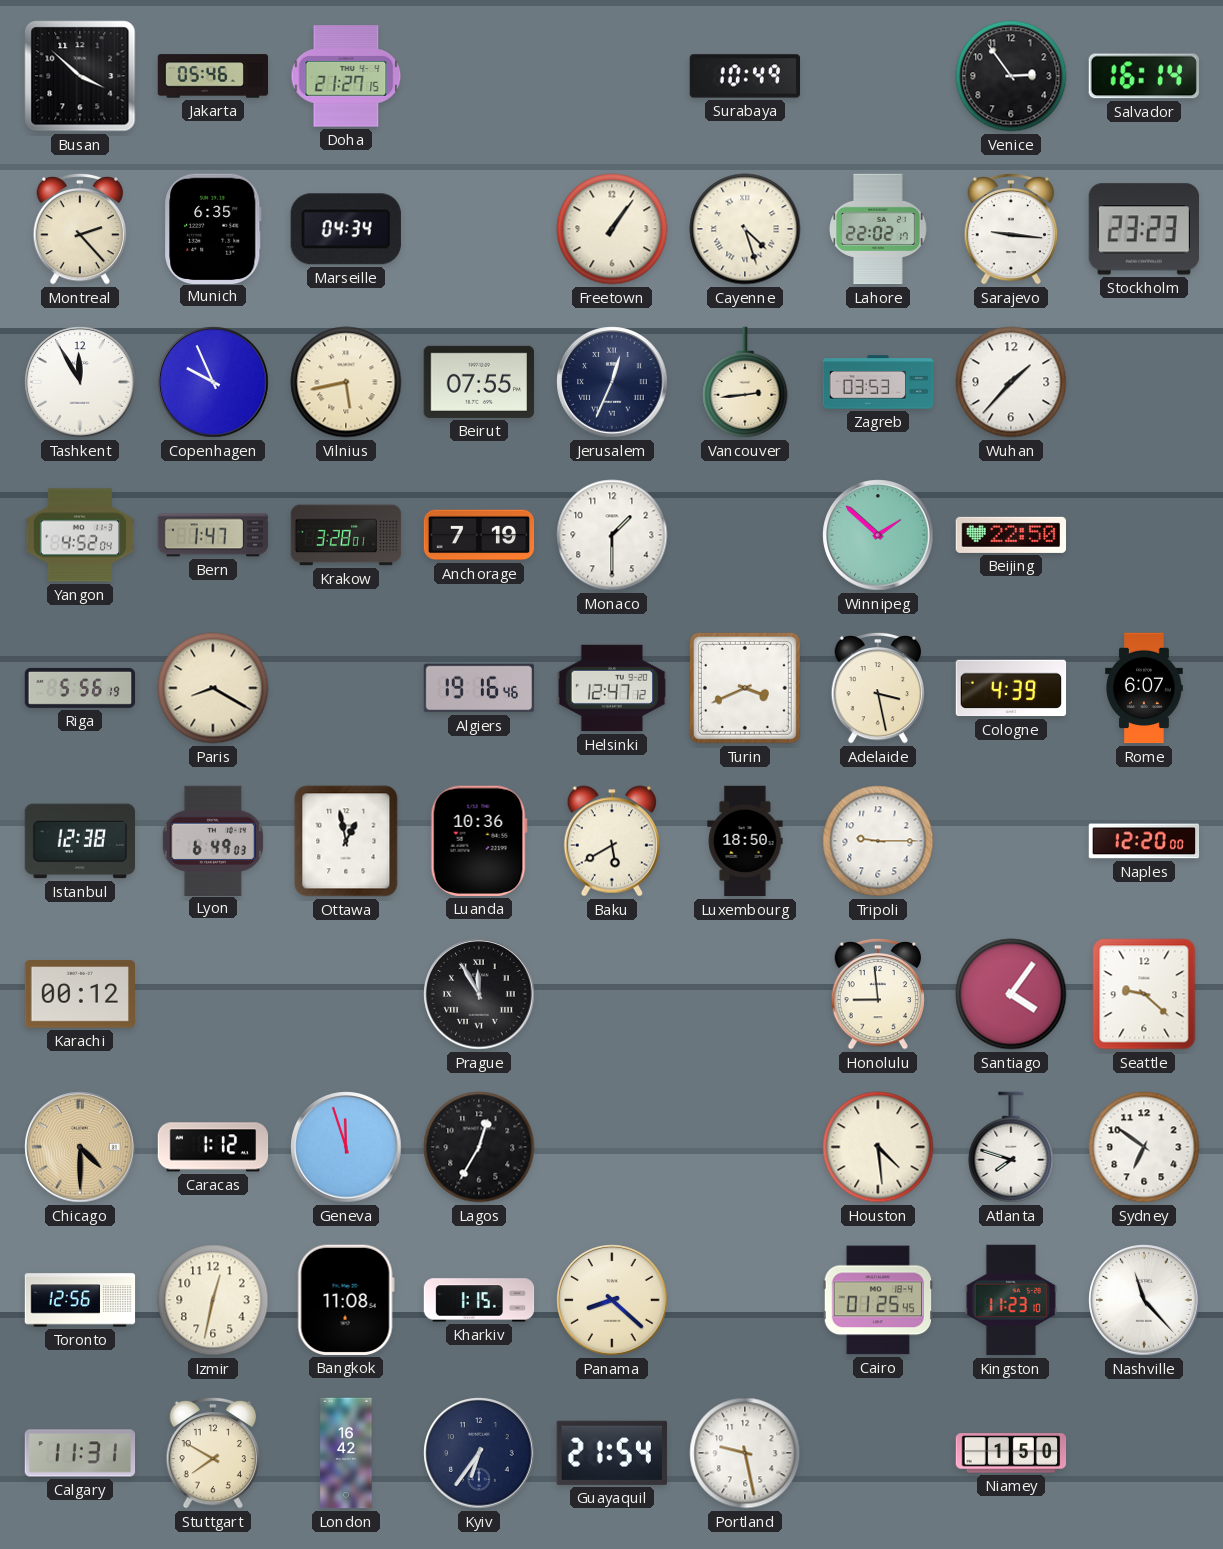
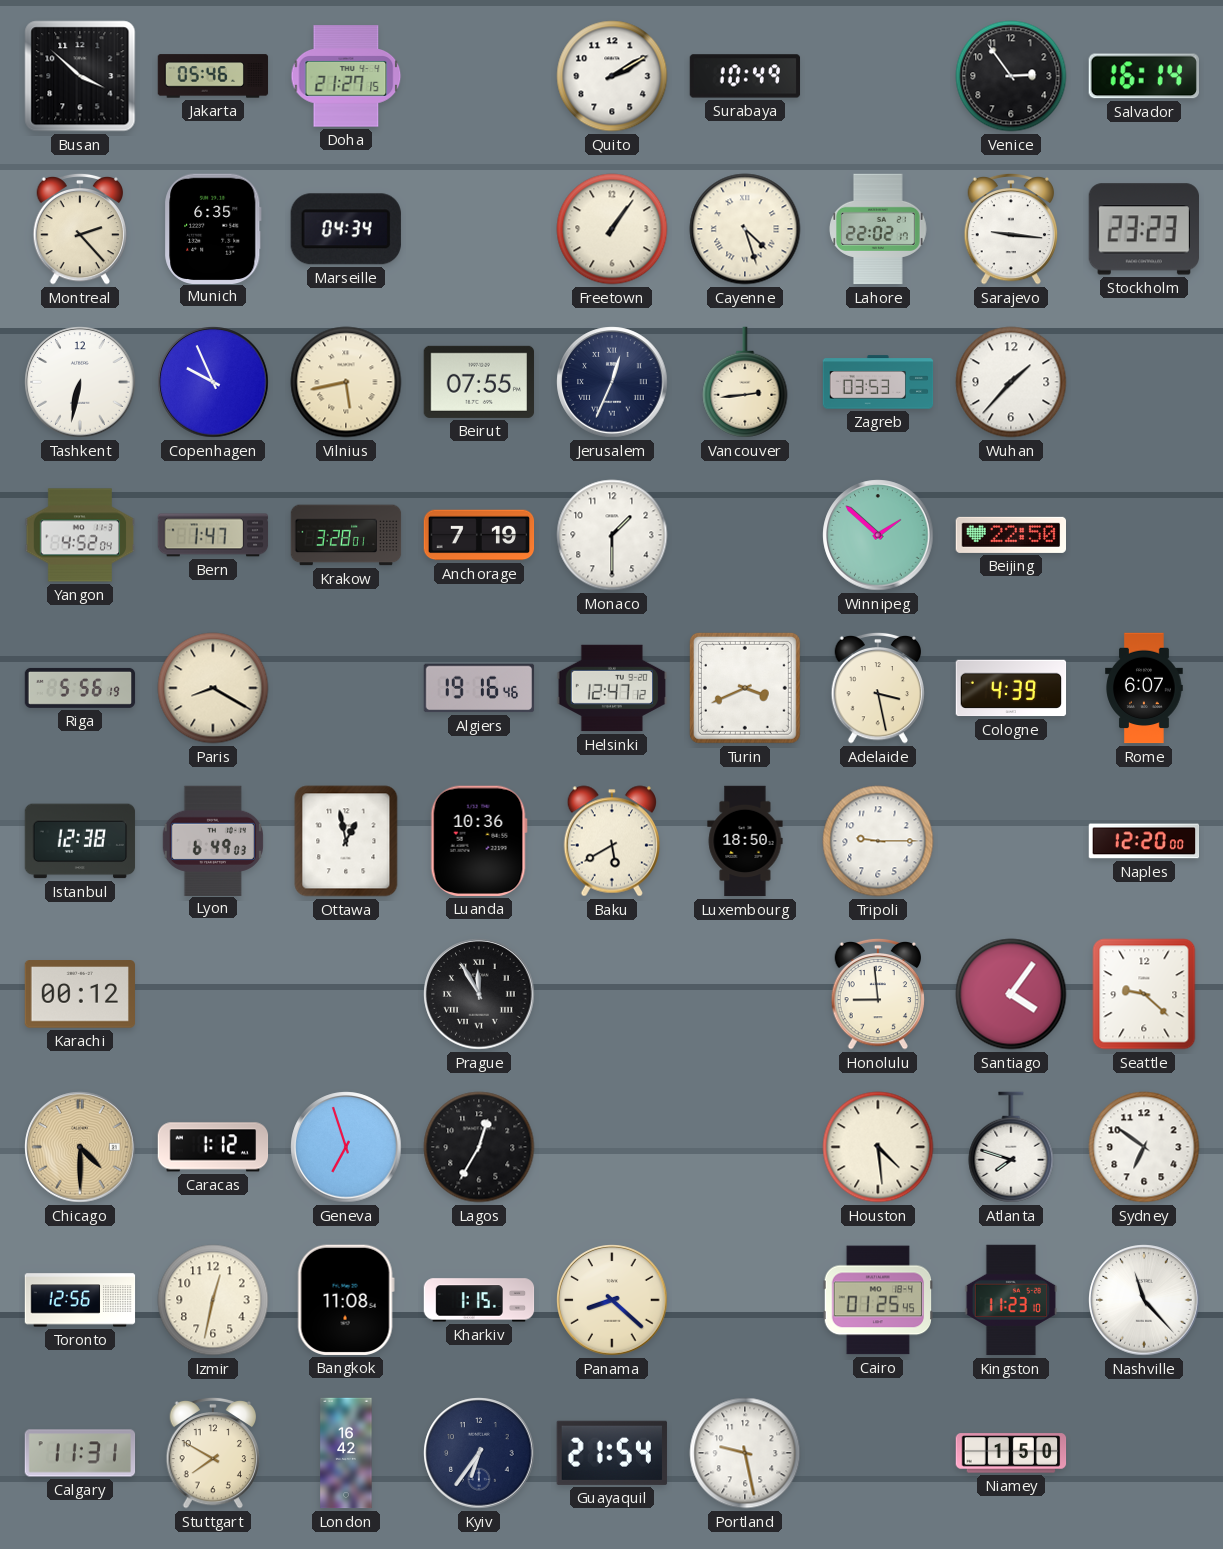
Quito: none -> 2:10 (612, 76)
Tashkent: 11:55 -> 6:32 (80, 382)
Geneva: 11:57 -> 6:57 (346, 1147)
